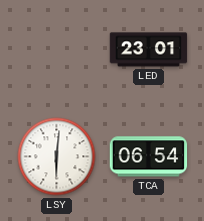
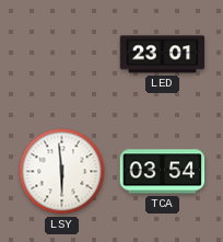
LSY: 6:01 -> 5:59 (62, 172)
TCA: 06:54 -> 03:54 (163, 172)
